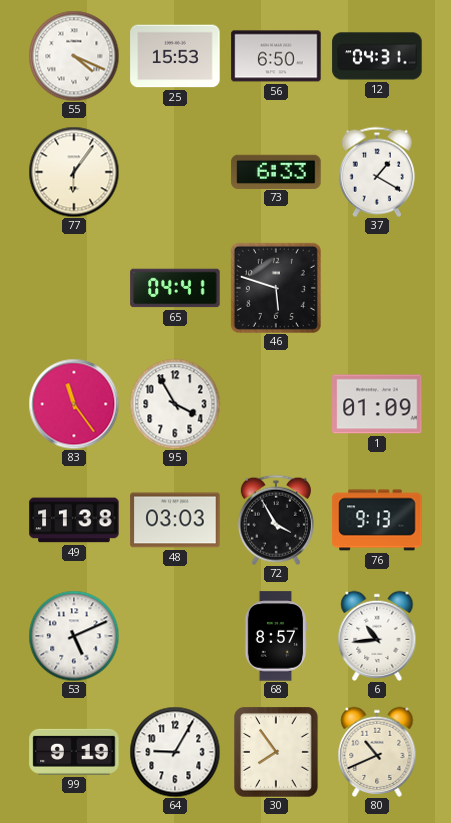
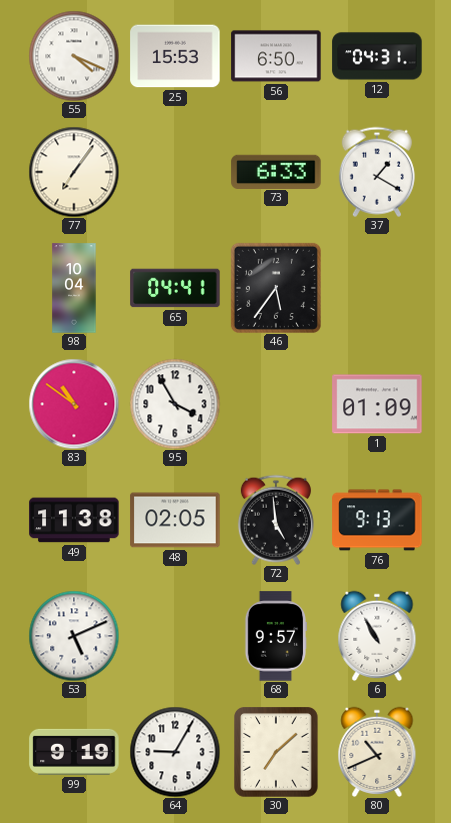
77: 6:06 -> 7:06 (74, 172)
98: none -> 10:04 (74, 288)
46: 5:48 -> 5:36 (276, 288)
83: 11:24 -> 10:51 (74, 404)
48: 03:03 -> 02:05 (175, 520)
72: 3:55 -> 4:59 (276, 520)
68: 8:57 -> 9:57 (275, 636)
6: 10:44 -> 10:55 (377, 636)
30: 7:54 -> 7:08 (277, 753)
